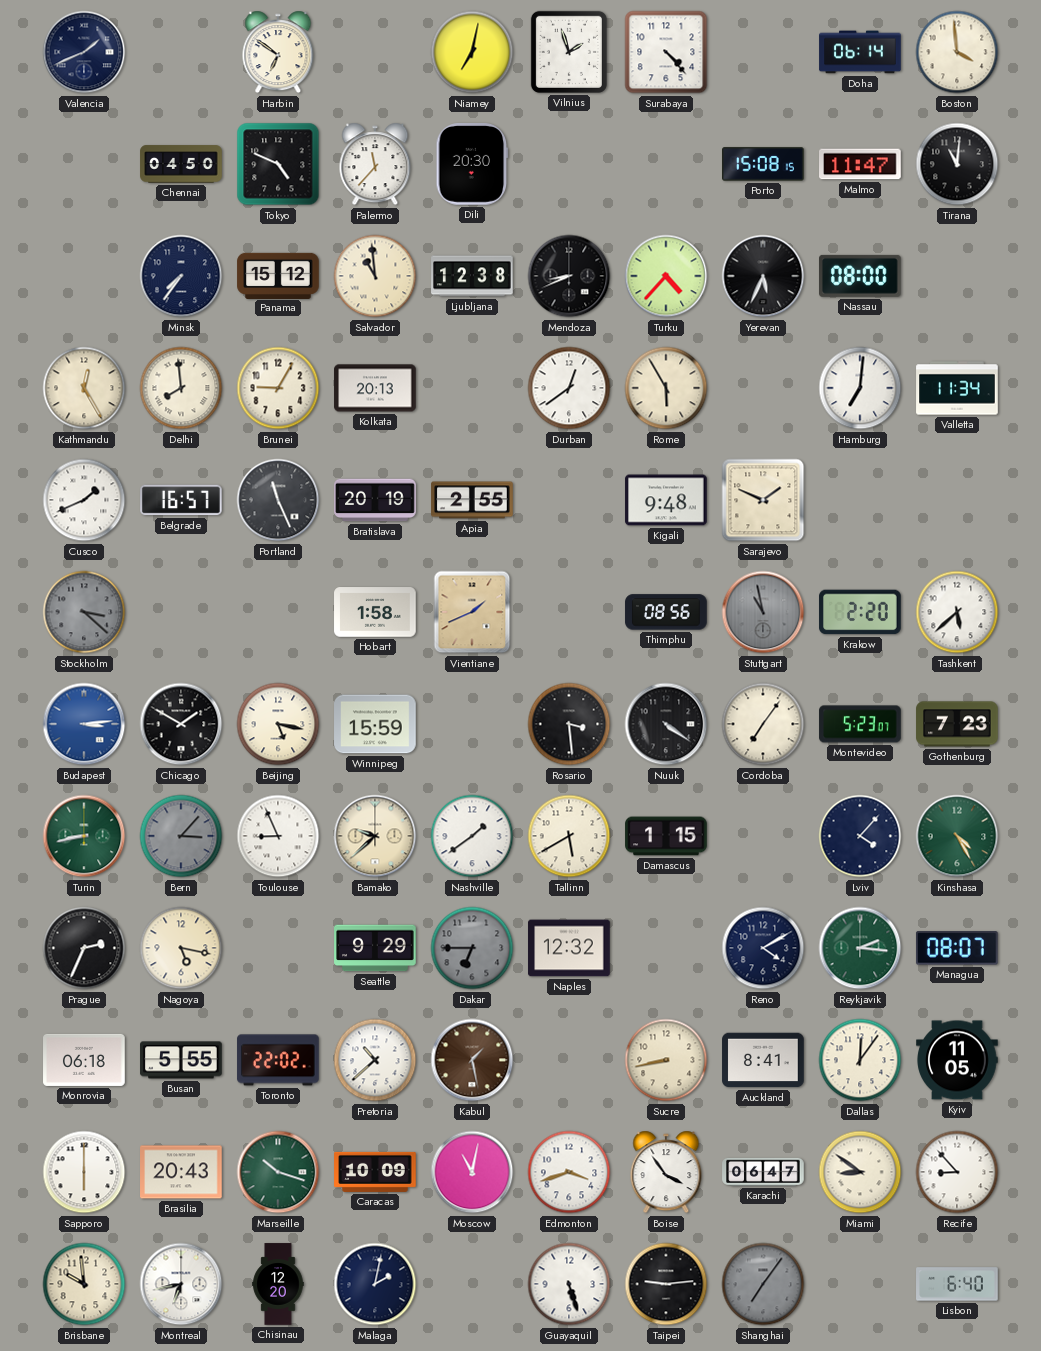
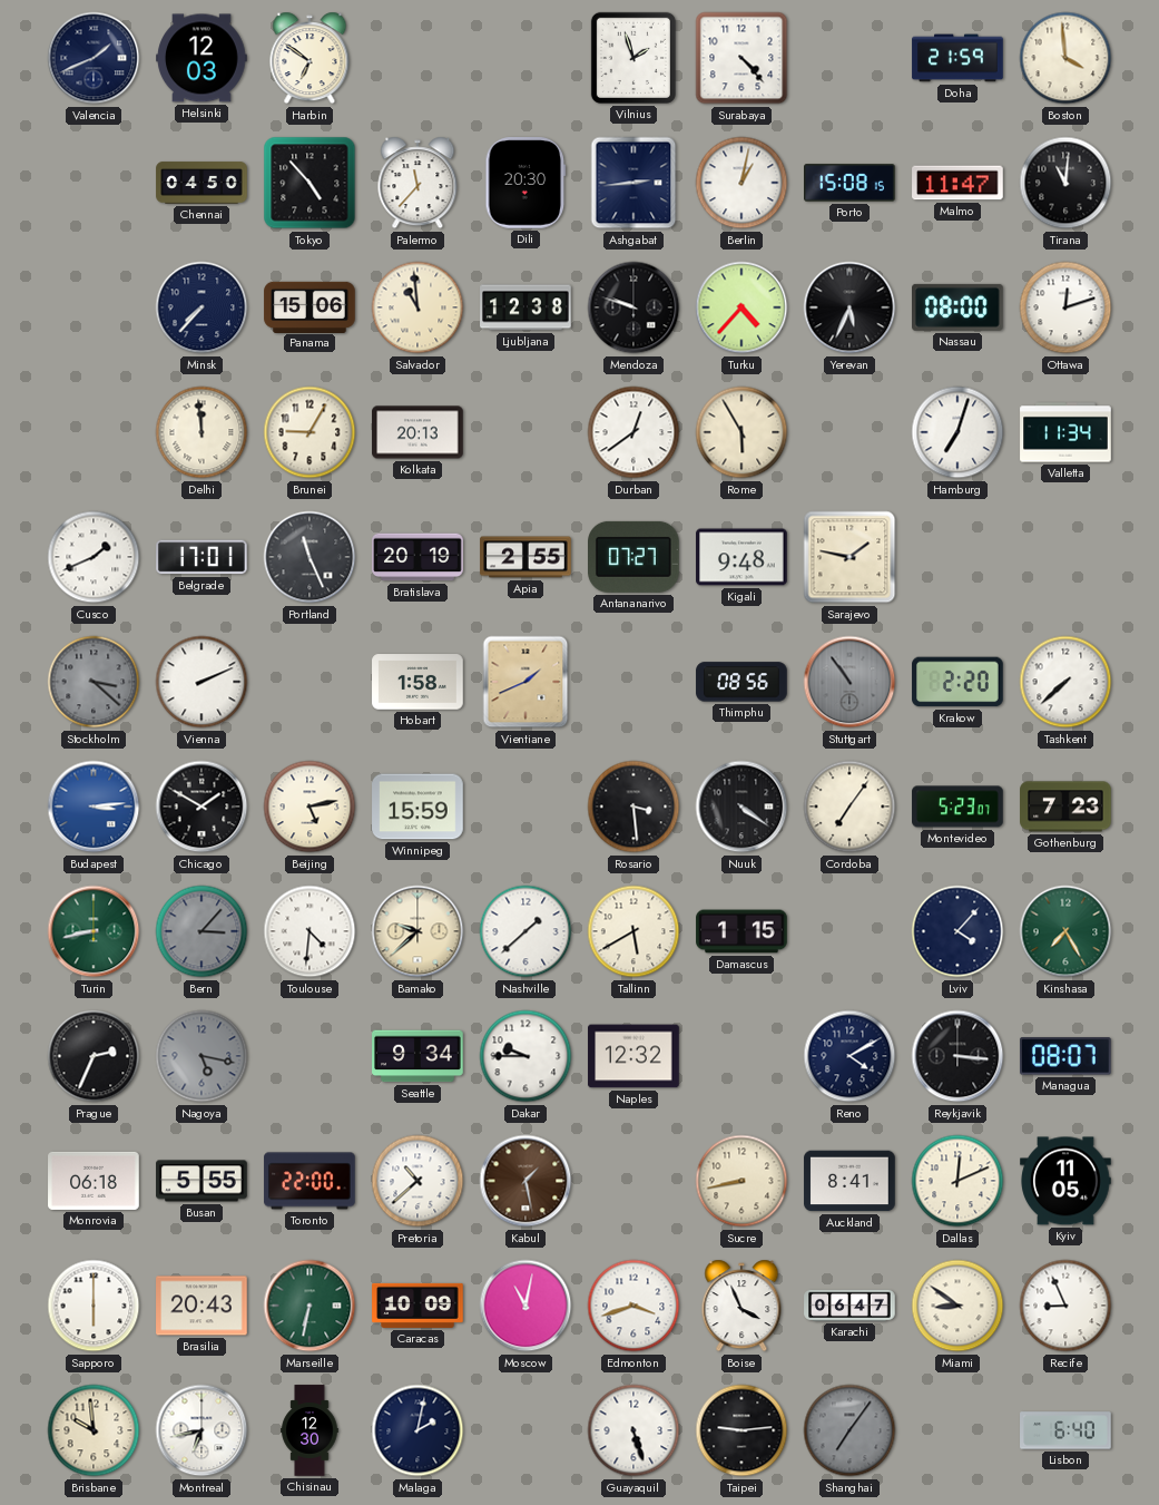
Helsinki: none -> 12:03 (202, 58)
Niamey: 7:02 -> none (472, 52)
Doha: 06:14 -> 21:59 (957, 58)
Tokyo: 4:49 -> 4:53 (310, 183)
Ashgabat: none -> 2:44 (633, 183)
Berlin: none -> 1:02 (741, 183)
Minsk: 7:36 -> 7:37 (202, 307)
Panama: 15:12 -> 15:06 (310, 306)
Mendoza: 8:41 -> 9:48 (633, 307)
Ottawa: none -> 12:12 (1065, 307)
Kathmandu: 12:25 -> none (84, 388)
Delhi: 7:59 -> 11:59 (202, 432)
Hamburg: 7:01 -> 7:03 (957, 432)
Belgrade: 16:57 -> 17:01 (202, 557)
Antananarivo: none -> 07:27 (635, 557)
Sarajevo: 1:49 -> 1:47 (849, 557)
Vienna: none -> 2:11 (202, 682)
Stuttgart: 10:58 -> 10:54 (849, 682)
Tashkent: 5:38 -> 7:38 (1065, 682)
Beijing: 5:17 -> 5:13 (310, 807)
Toulouse: 8:56 -> 4:31 (310, 931)
Nashville: 1:39 -> 1:38 (526, 931)
Kinshasa: 4:25 -> 7:25 (1065, 931)
Nagoya dial: cream -> grey (202, 1056)
Seattle: 9:29 -> 9:34 (418, 1056)
Dakar: 6:45 -> 9:45 (526, 1056)
Dakar dial: grey -> white (526, 1056)
Reykjavik: 2:16 -> 3:16 (957, 1056)
Reykjavik dial: green -> black (957, 1056)
Toronto: 22:02 -> 22:00 (310, 1181)
Dallas: 12:06 -> 12:11 (957, 1181)
Marseille: 10:18 -> 6:32 (310, 1306)
Boise: 3:54 -> 3:56 (741, 1306)
Recife: 8:53 -> 8:56 (1065, 1306)
Chisinau: 12:20 -> 12:30 (310, 1430)
